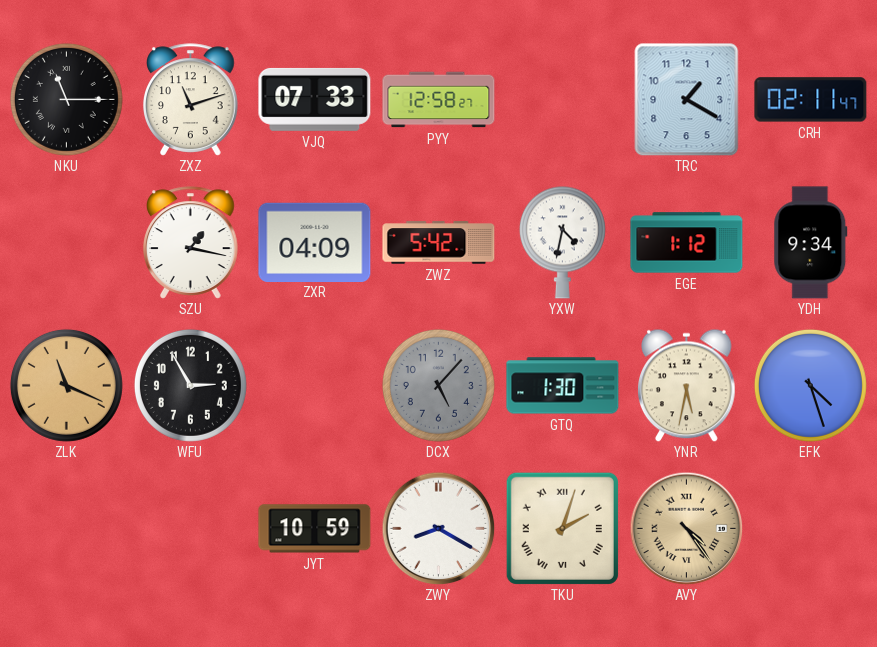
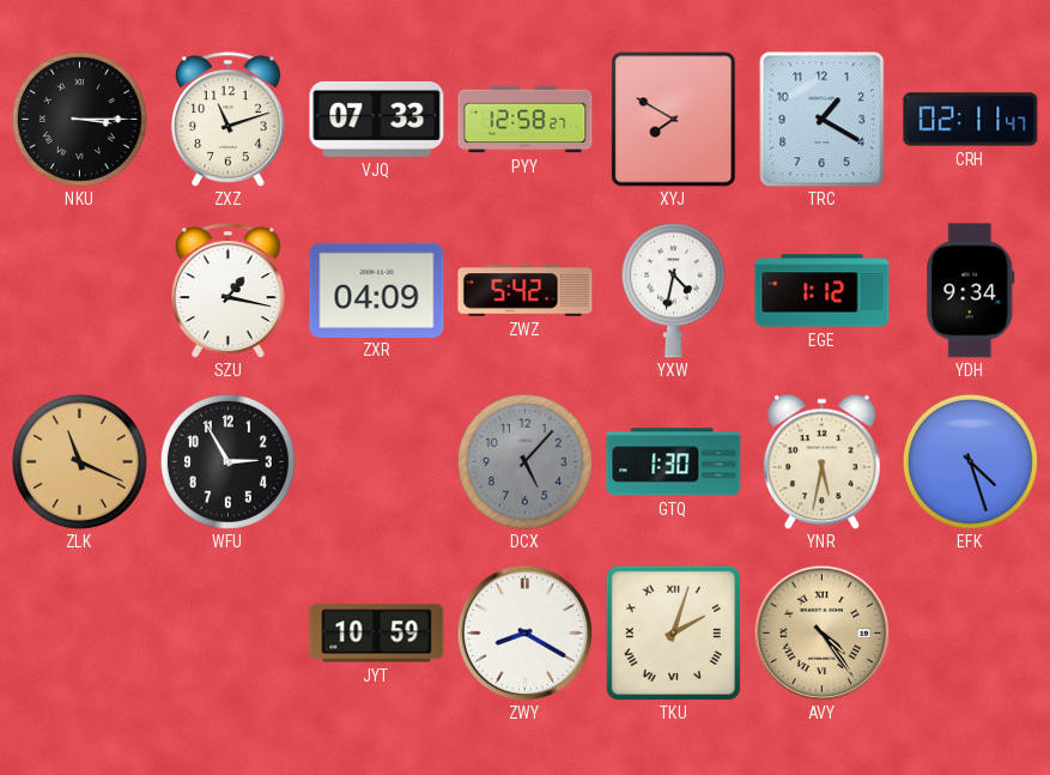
NKU: 11:15 -> 3:15 (79, 119)
XYJ: none -> 7:50 (674, 120)
